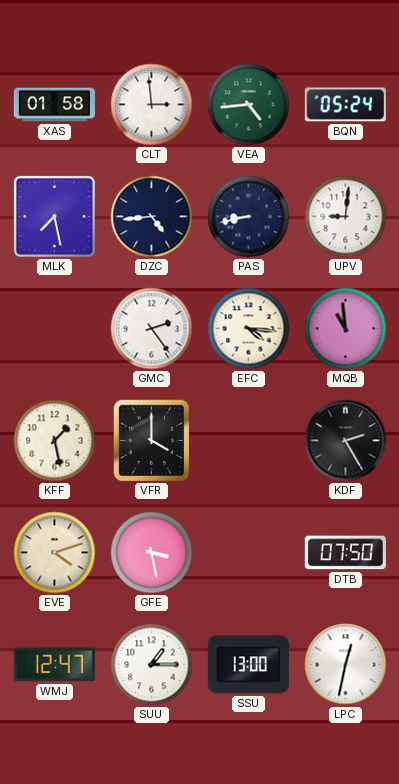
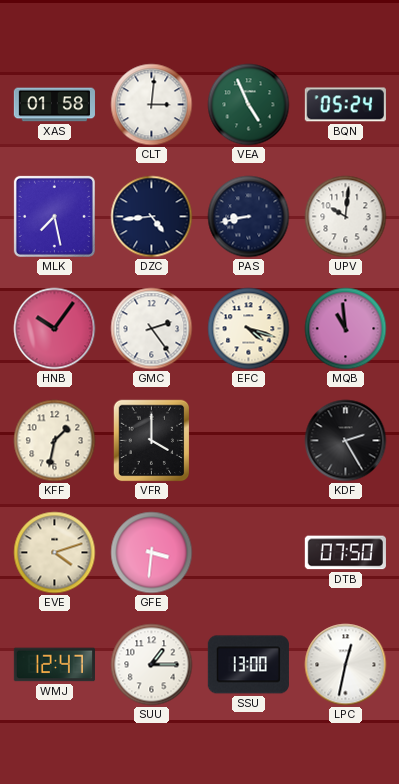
CLT: 2:59 -> 3:01 (152, 105)
VEA: 4:44 -> 4:56 (249, 105)
UPV: 9:01 -> 10:01 (346, 217)
HNB: none -> 10:06 (55, 329)
EFC: 4:16 -> 4:18 (249, 329)
KFF: 1:28 -> 1:32 (55, 441)
GFE: 3:28 -> 3:31 (152, 553)
